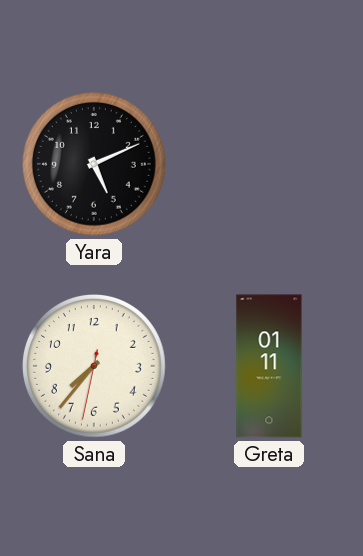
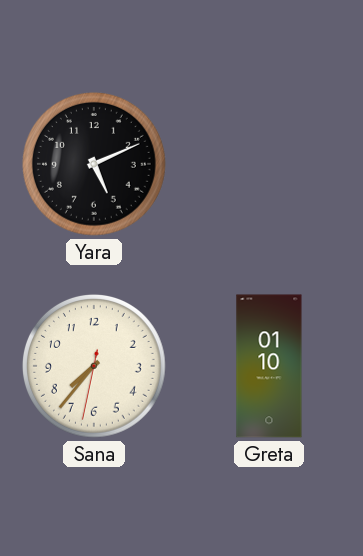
Greta: 01:11 -> 01:10 (269, 366)
